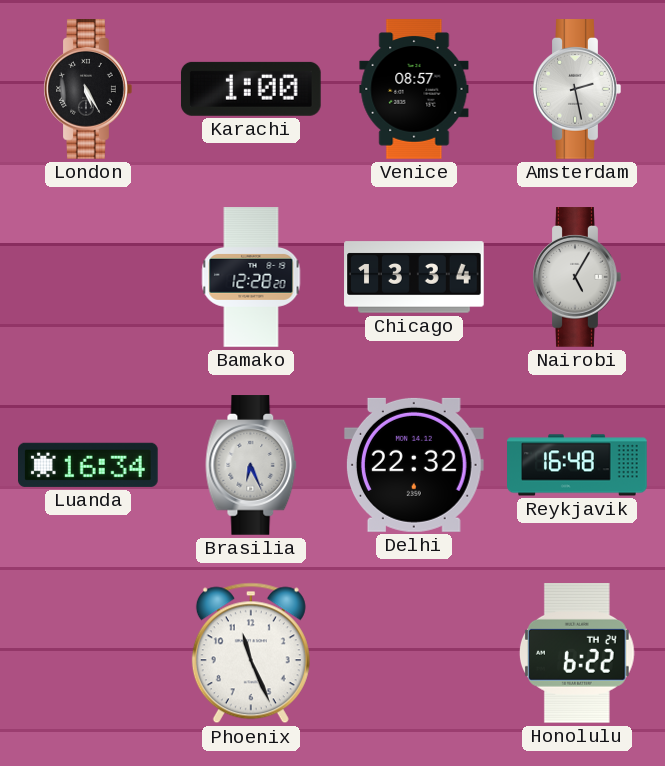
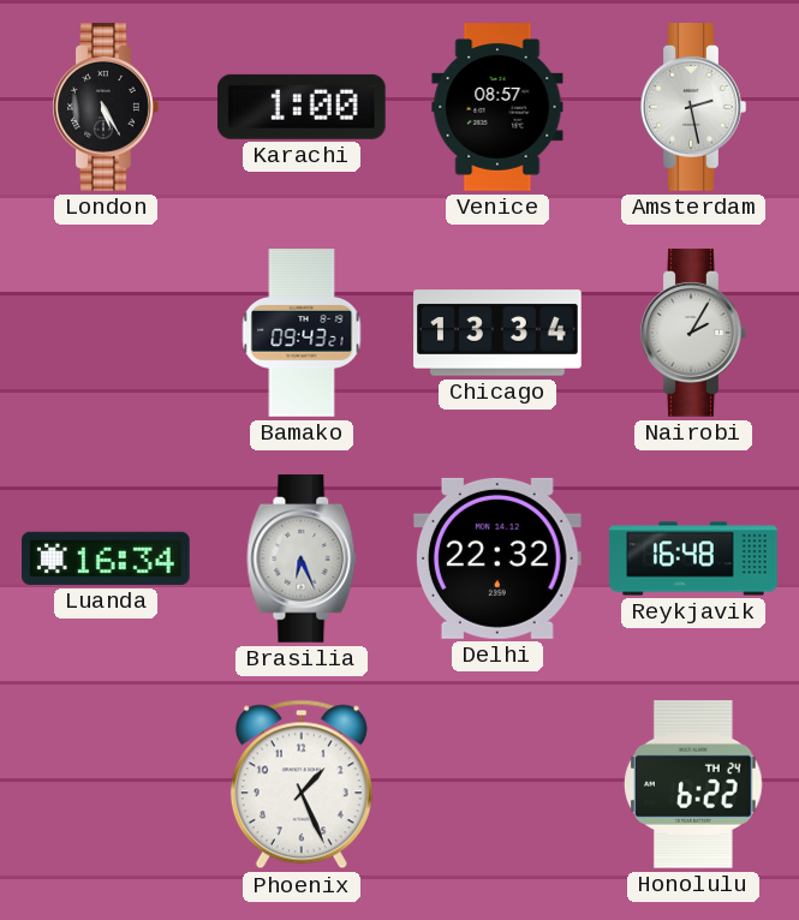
Bamako: 12:28 -> 09:43 (302, 333)
Nairobi: 5:05 -> 2:05 (693, 333)
Phoenix: 11:26 -> 1:26 (302, 784)
